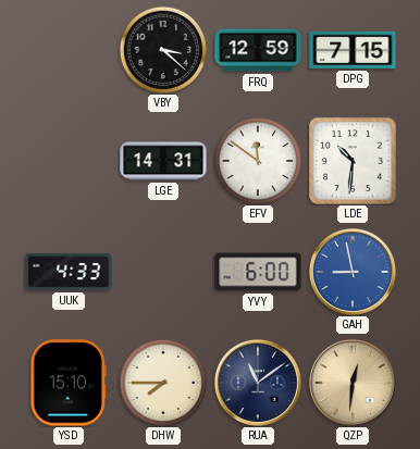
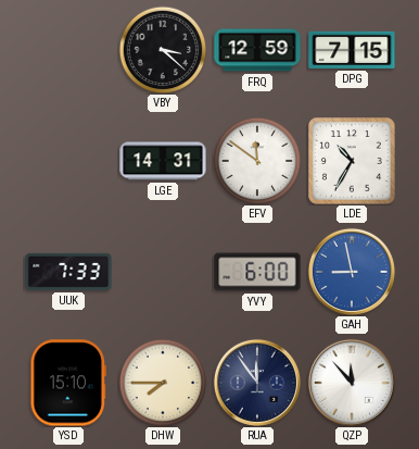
LDE: 10:31 -> 10:35 (353, 162)
UUK: 4:33 -> 7:33 (68, 272)
RUA: 11:09 -> 11:54 (257, 383)
QZP: 12:31 -> 11:53 (352, 383)
QZP dial: champagne -> white (352, 383)
